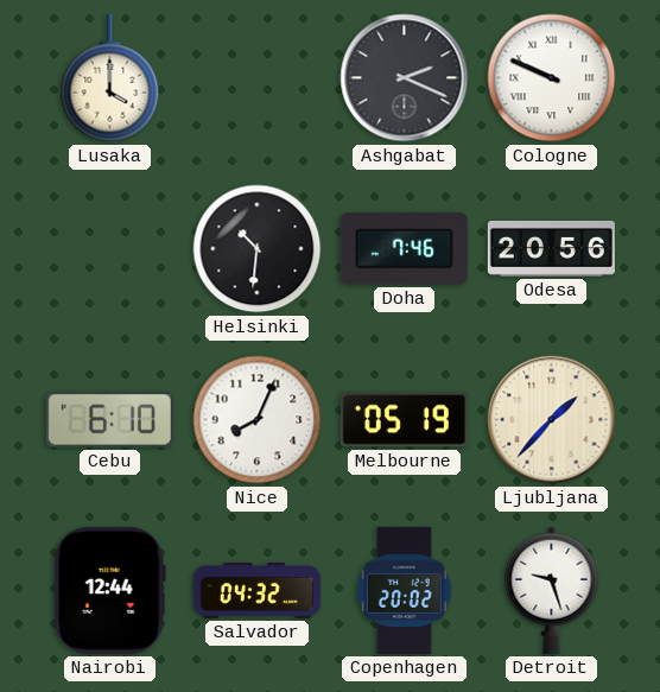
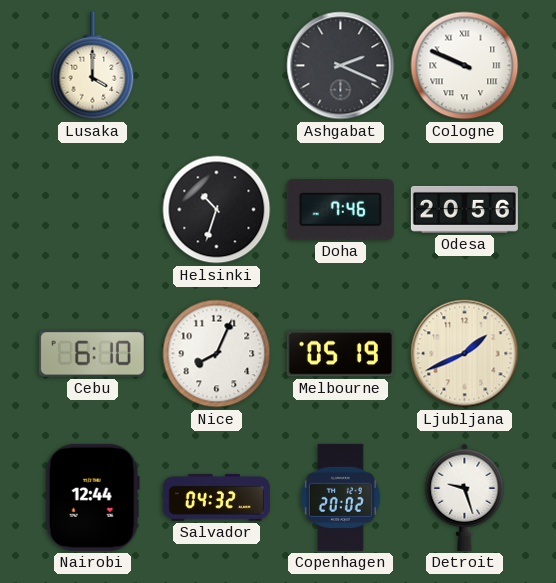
Helsinki: 10:31 -> 10:33 (217, 210)
Ljubljana: 1:37 -> 1:41 (465, 354)
